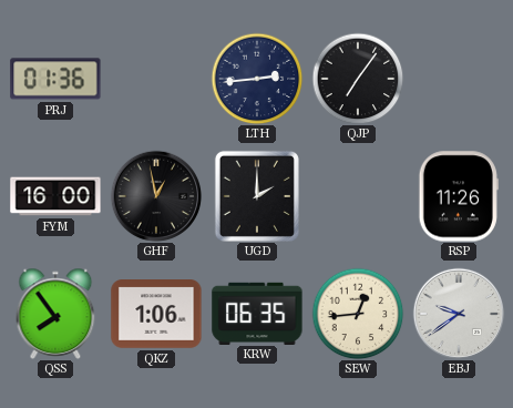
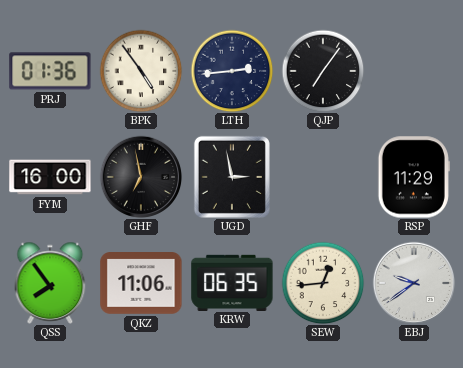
BPK: none -> 4:54 (141, 71)
GHF: 12:58 -> 6:58 (141, 177)
UGD: 2:00 -> 2:58 (232, 177)
RSP: 11:26 -> 11:29 (414, 177)
QKZ: 1:06 -> 11:06 (141, 284)
